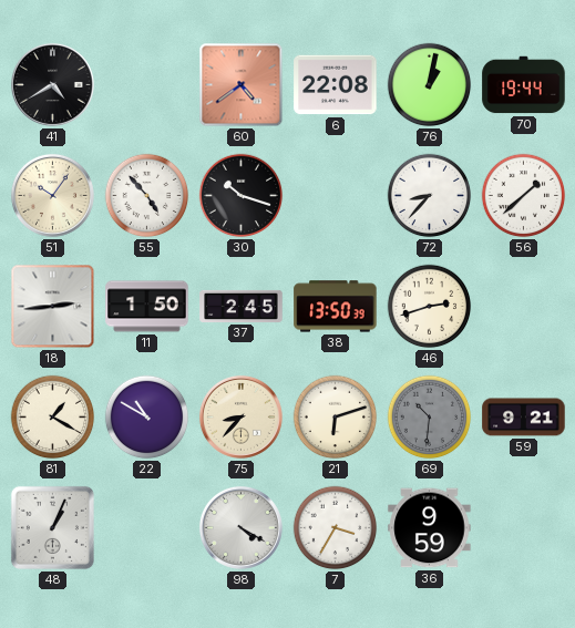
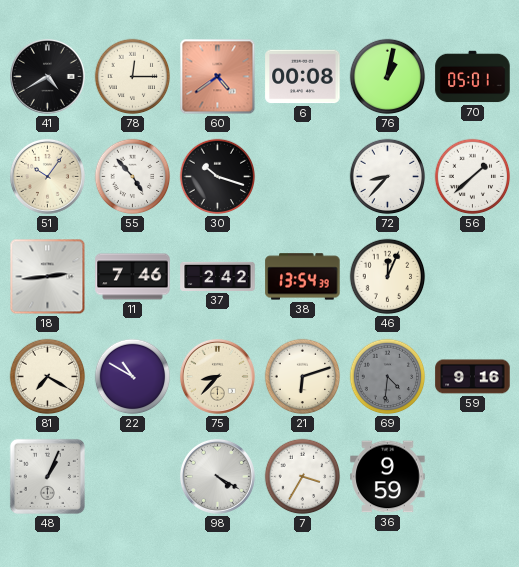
78: none -> 12:15 (133, 77)
6: 22:08 -> 00:08 (303, 77)
70: 19:44 -> 05:01 (473, 77)
11: 1:50 -> 7:46 (133, 277)
37: 2:45 -> 2:42 (218, 276)
38: 13:50 -> 13:54 (303, 277)
46: 2:42 -> 12:04 (388, 277)
81: 1:20 -> 7:20 (48, 377)
69: 10:31 -> 4:31 (388, 377)
59: 9:21 -> 9:16 (473, 377)
